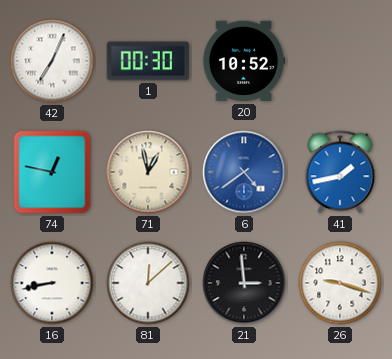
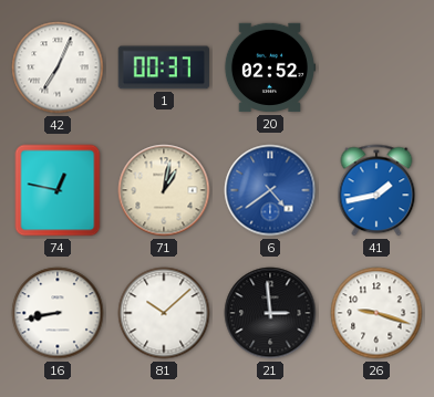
1: 00:30 -> 00:37 (164, 67)
20: 10:52 -> 02:52 (270, 67)
71: 12:58 -> 1:02 (164, 190)
81: 12:08 -> 10:08 (164, 313)
